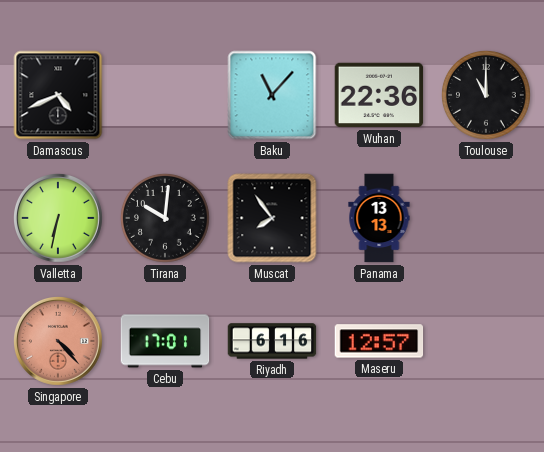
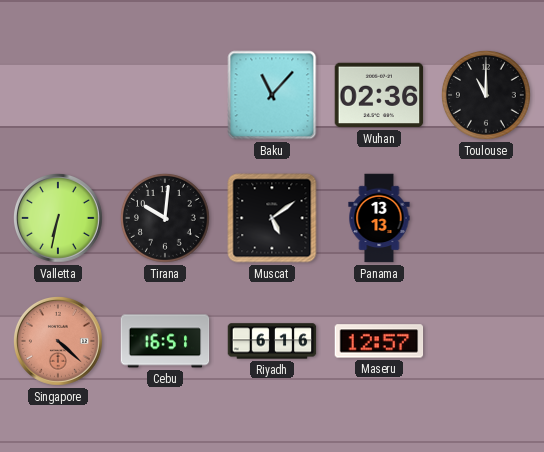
Damascus: 4:41 -> none (58, 95)
Wuhan: 22:36 -> 02:36 (379, 95)
Muscat: 7:54 -> 5:09 (272, 218)
Singapore: 4:23 -> 4:22 (59, 342)
Cebu: 17:01 -> 16:51 (165, 341)
